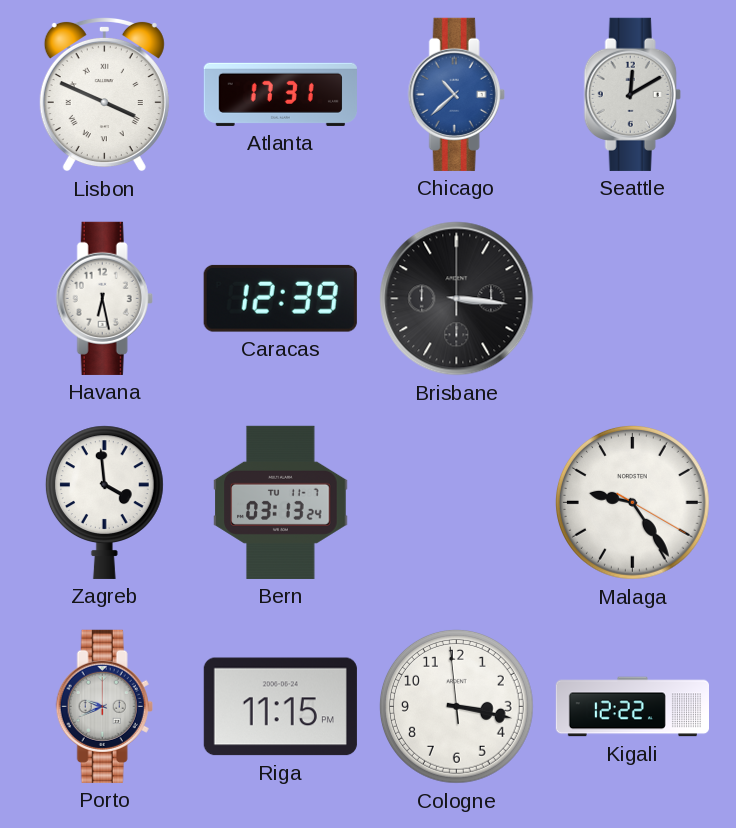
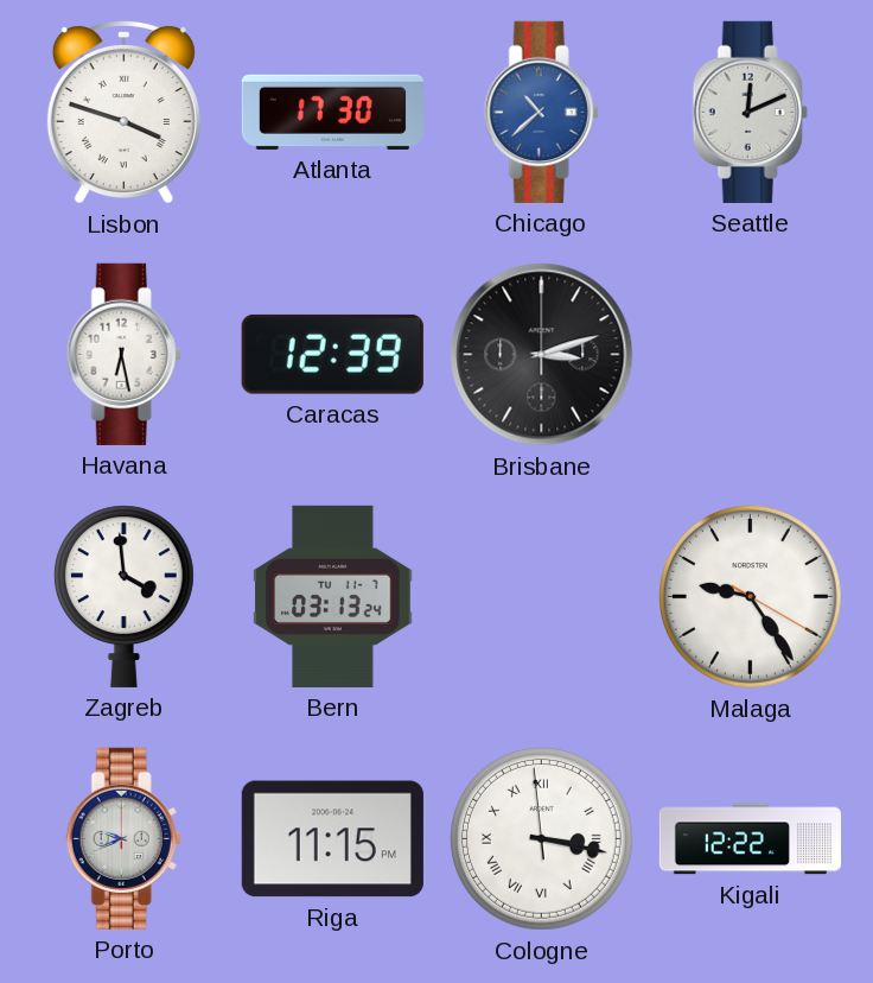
Lisbon: 3:49 -> 3:48 (123, 112)
Atlanta: 17:31 -> 17:30 (332, 112)
Seattle: 12:10 -> 12:11 (750, 112)
Brisbane: 3:16 -> 3:12 (542, 355)
Cologne numerals: Arabic -> Roman (542, 838)
